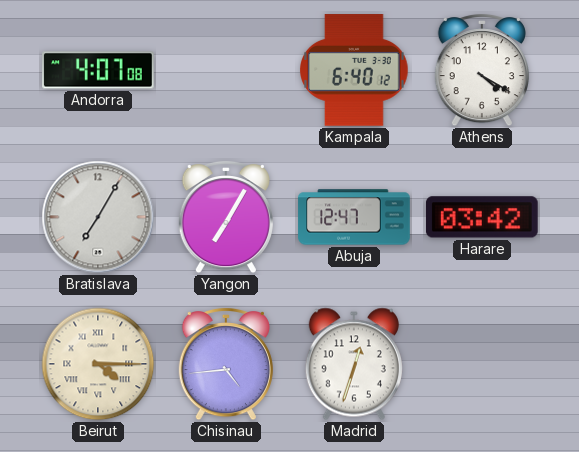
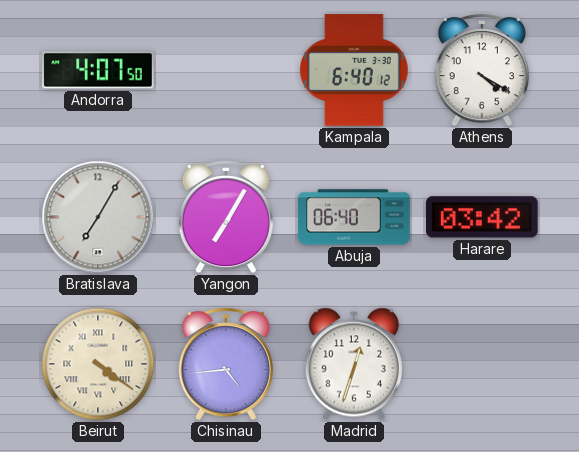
Andorra: 4:07:08 -> 4:07:50 (98, 70)
Abuja: 12:47 -> 06:40 (354, 217)
Beirut: 4:15 -> 4:21 (98, 364)
